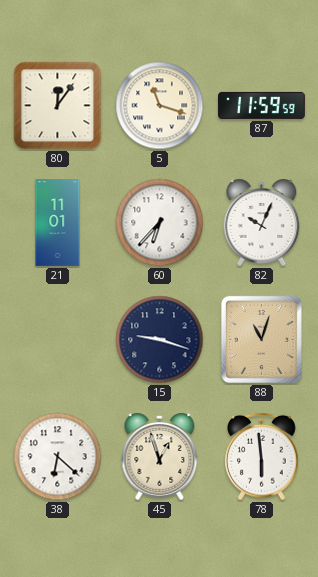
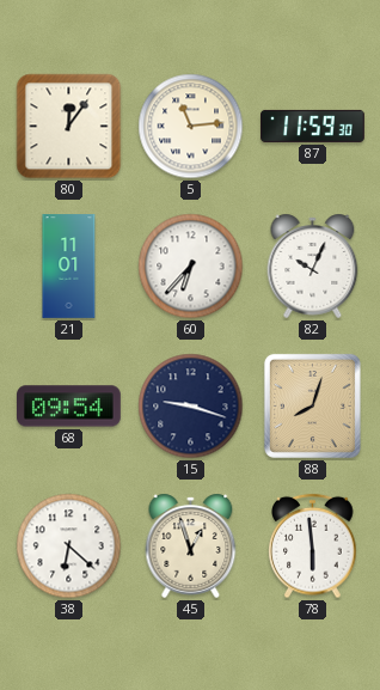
5: 11:18 -> 11:14 (191, 127)
87: 11:59:59 -> 11:59:30 (313, 126)
68: none -> 09:54 (69, 407)
88: 11:03 -> 8:03 (312, 405)
